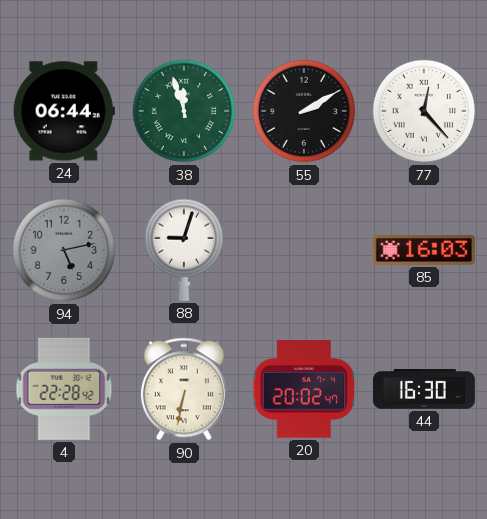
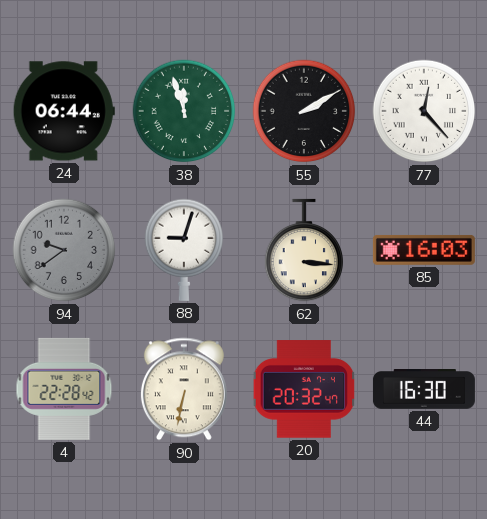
94: 5:13 -> 9:39 (64, 250)
62: none -> 3:16 (303, 250)
20: 20:02 -> 20:32 (304, 389)
